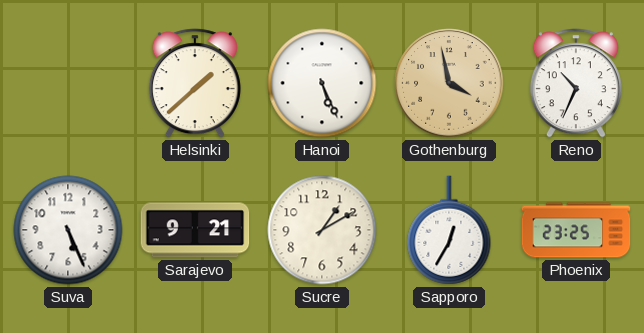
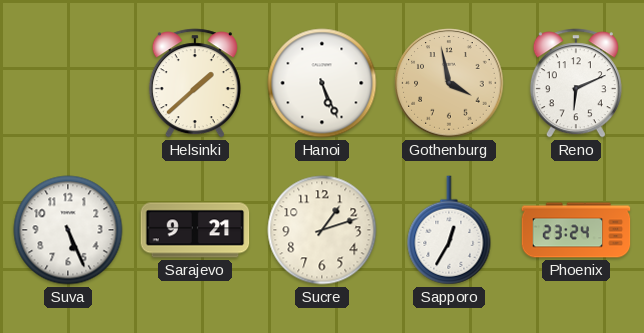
Reno: 10:34 -> 6:11 (576, 83)
Sucre: 1:10 -> 1:12 (322, 230)
Phoenix: 23:25 -> 23:24 (576, 230)
